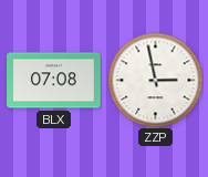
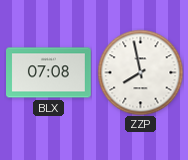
ZZP: 2:58 -> 7:58 (140, 72)
